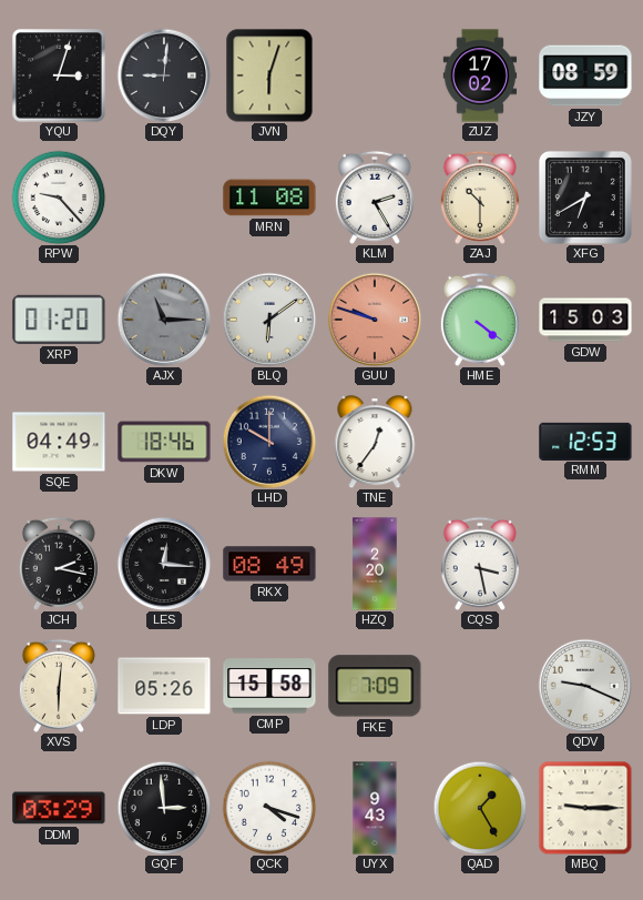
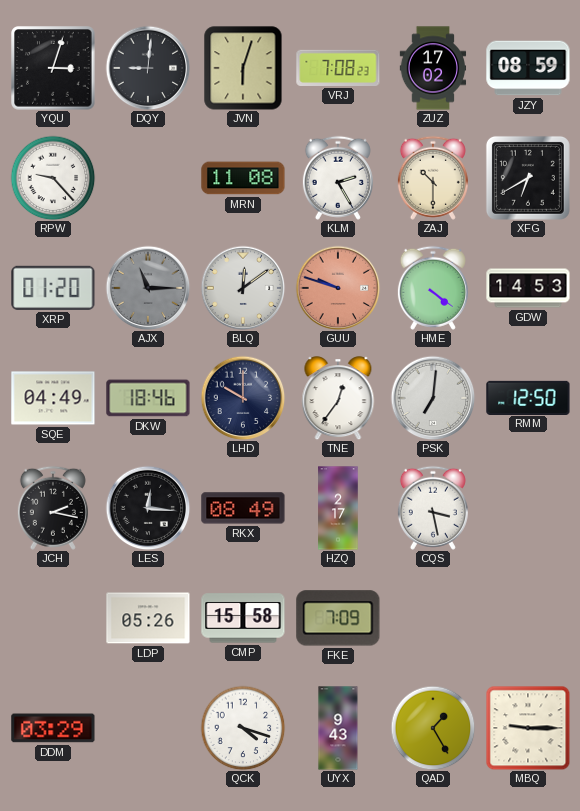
VRJ: none -> 7:08 (338, 68)
BLQ: 6:09 -> 12:09 (243, 288)
GDW: 15:03 -> 14:53 (528, 288)
PSK: none -> 7:01 (433, 398)
RMM: 12:53 -> 12:50 (528, 397)
HZQ: 2:20 -> 2:17 (338, 508)
XVS: 6:01 -> none (59, 686)
QDV: 9:19 -> none (585, 686)
GQF: 2:59 -> none (164, 808)
